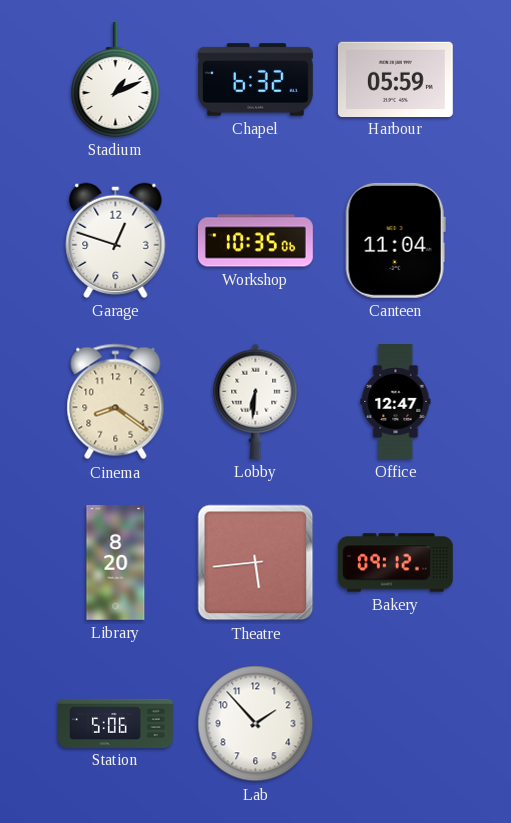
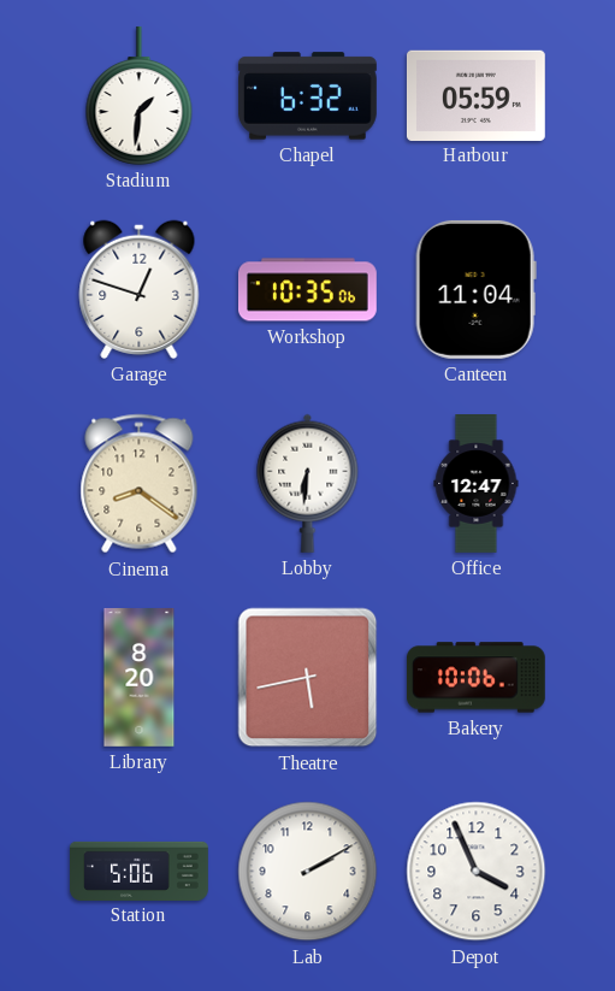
Stadium: 1:11 -> 1:31 (140, 95)
Theatre: 5:44 -> 5:43 (308, 678)
Bakery: 09:12 -> 10:06 (475, 678)
Lab: 1:53 -> 2:10 (308, 872)
Depot: none -> 3:56 (477, 872)
